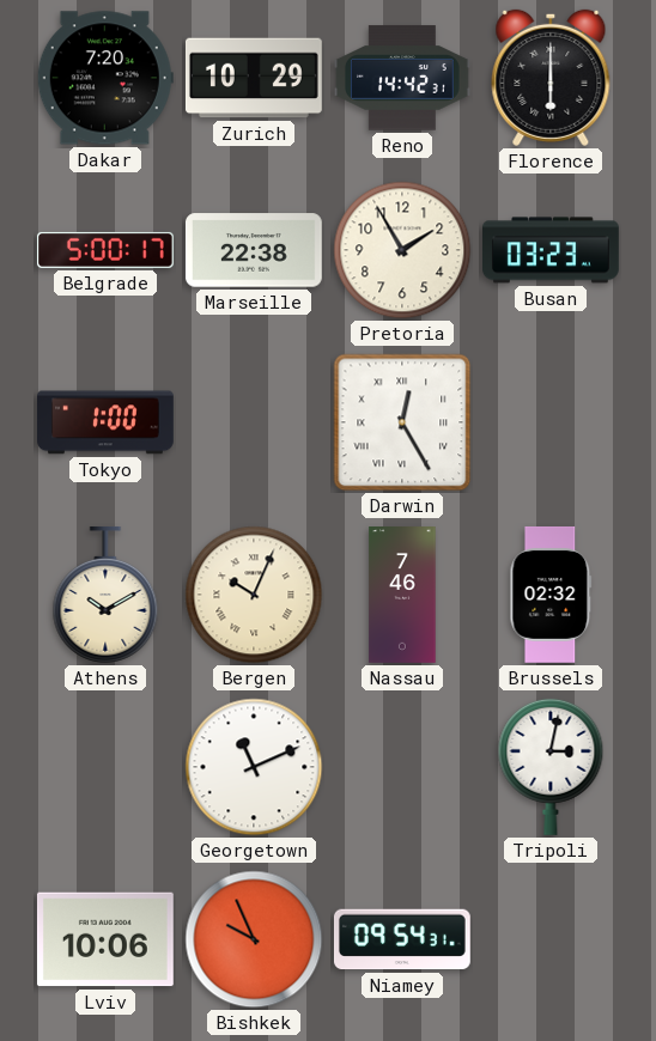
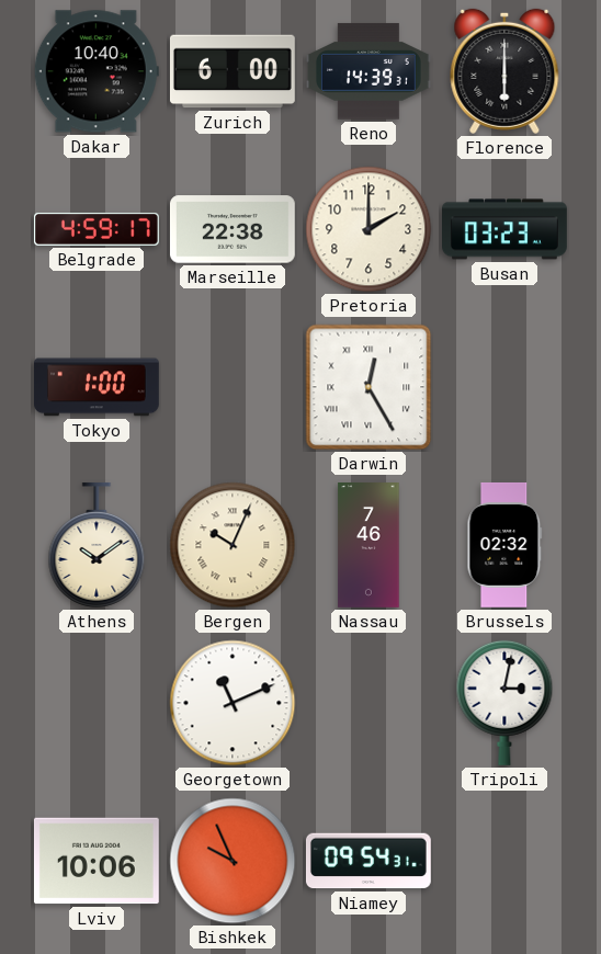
Dakar: 7:20 -> 10:40 (97, 71)
Zurich: 10:29 -> 6:00 (233, 71)
Reno: 14:42 -> 14:39 (370, 71)
Belgrade: 5:00 -> 4:59 (97, 229)
Pretoria: 1:55 -> 2:00 (368, 229)
Athens: 10:10 -> 10:09 (97, 545)
